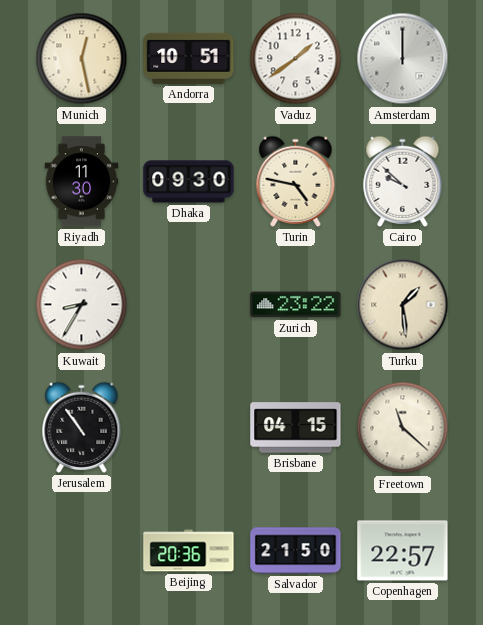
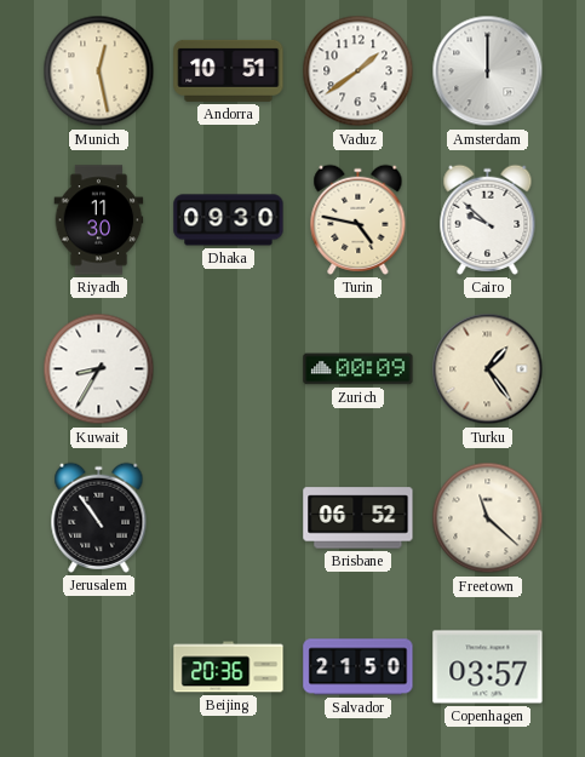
Zurich: 23:22 -> 00:09 (359, 369)
Turku: 1:29 -> 1:24 (488, 369)
Brisbane: 04:15 -> 06:52 (359, 518)
Copenhagen: 22:57 -> 03:57 (488, 667)
